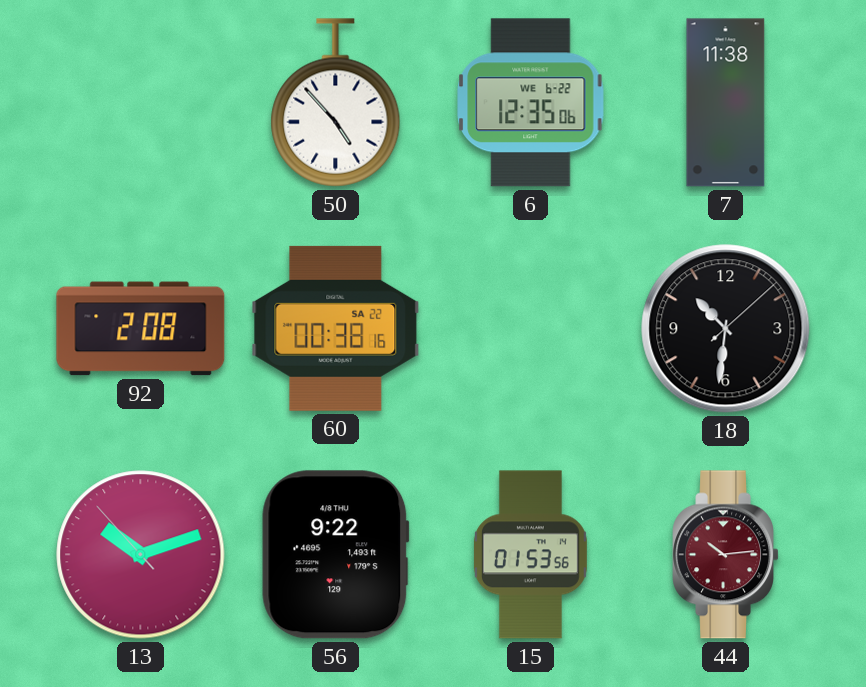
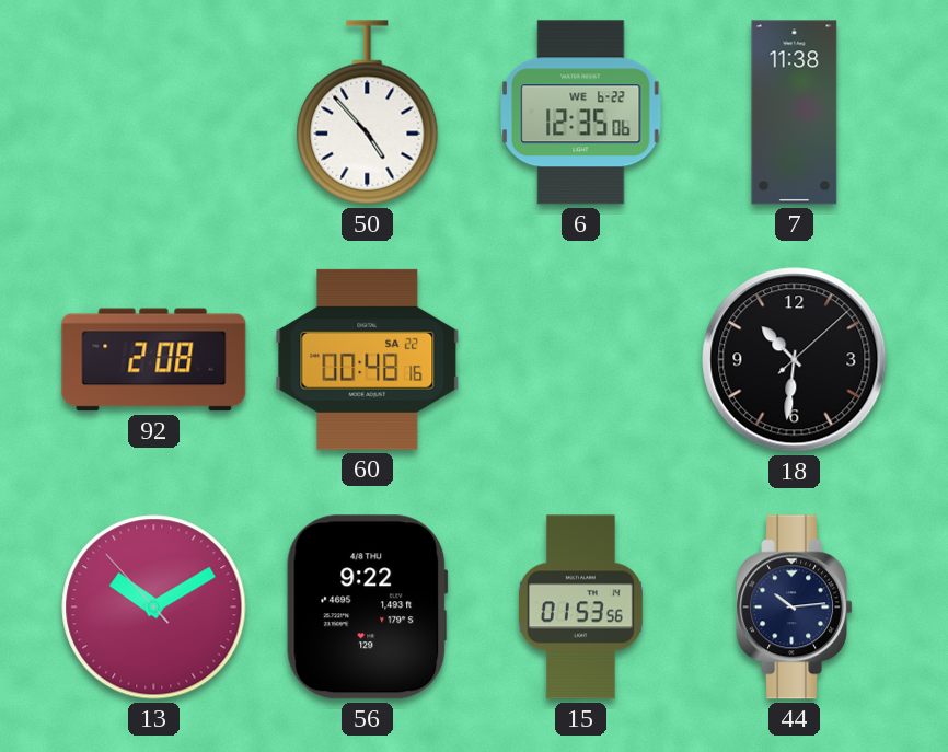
60: 00:38 -> 00:48 (368, 359)
13: 10:11 -> 10:09 (154, 608)
44 dial: burgundy -> navy (794, 608)
